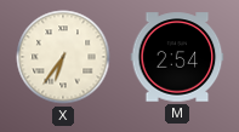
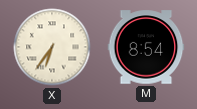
M: 2:54 -> 8:54 (146, 47)
